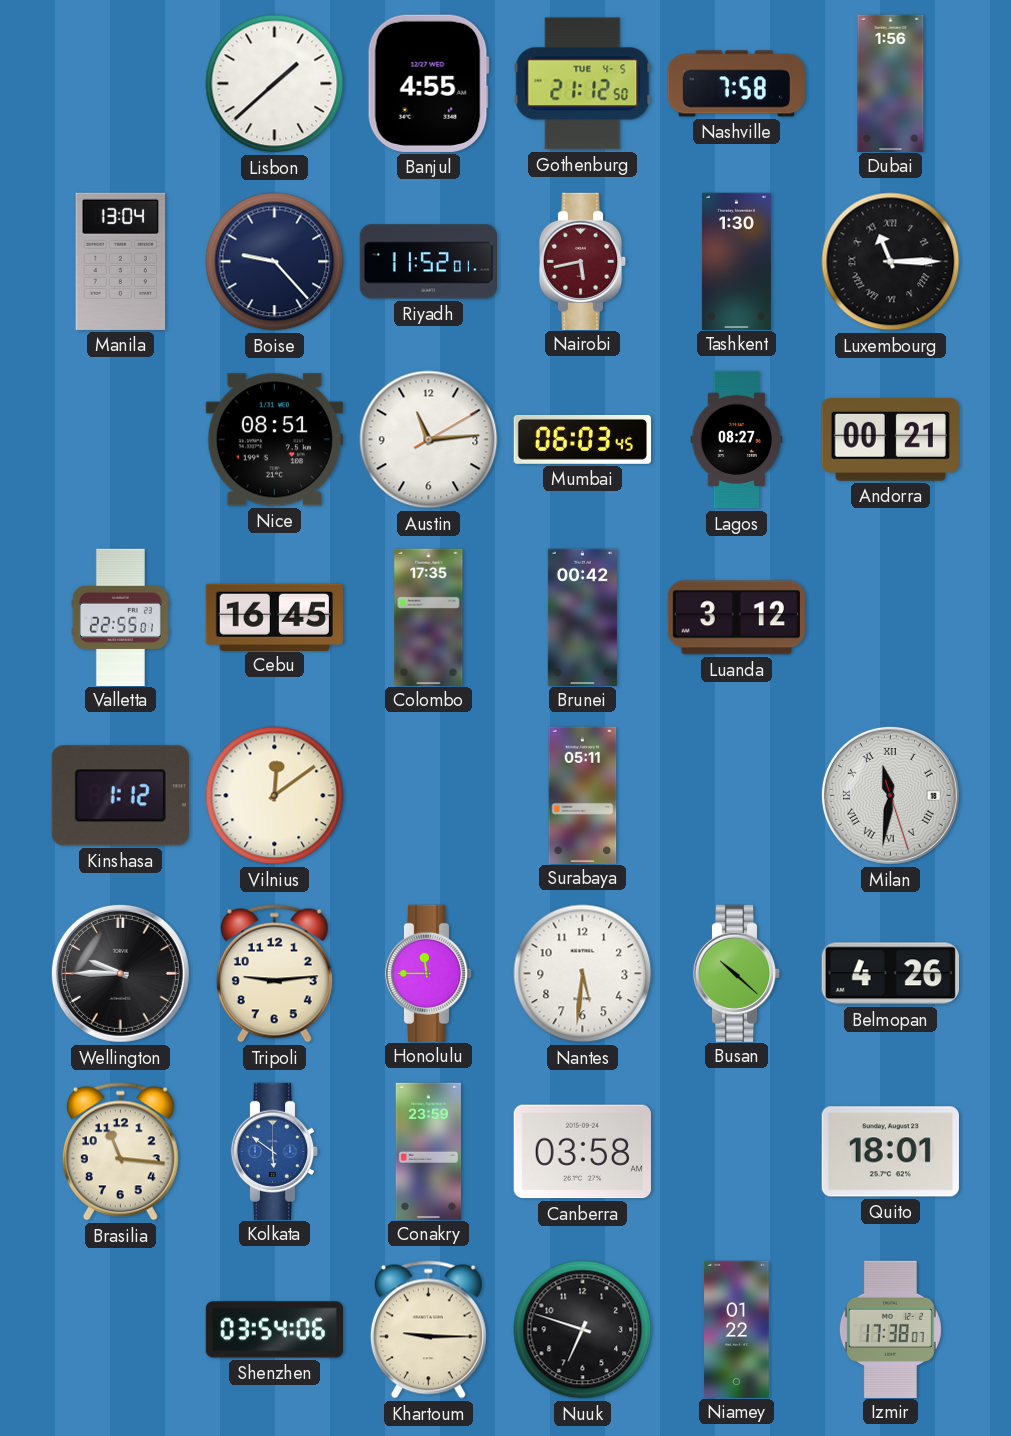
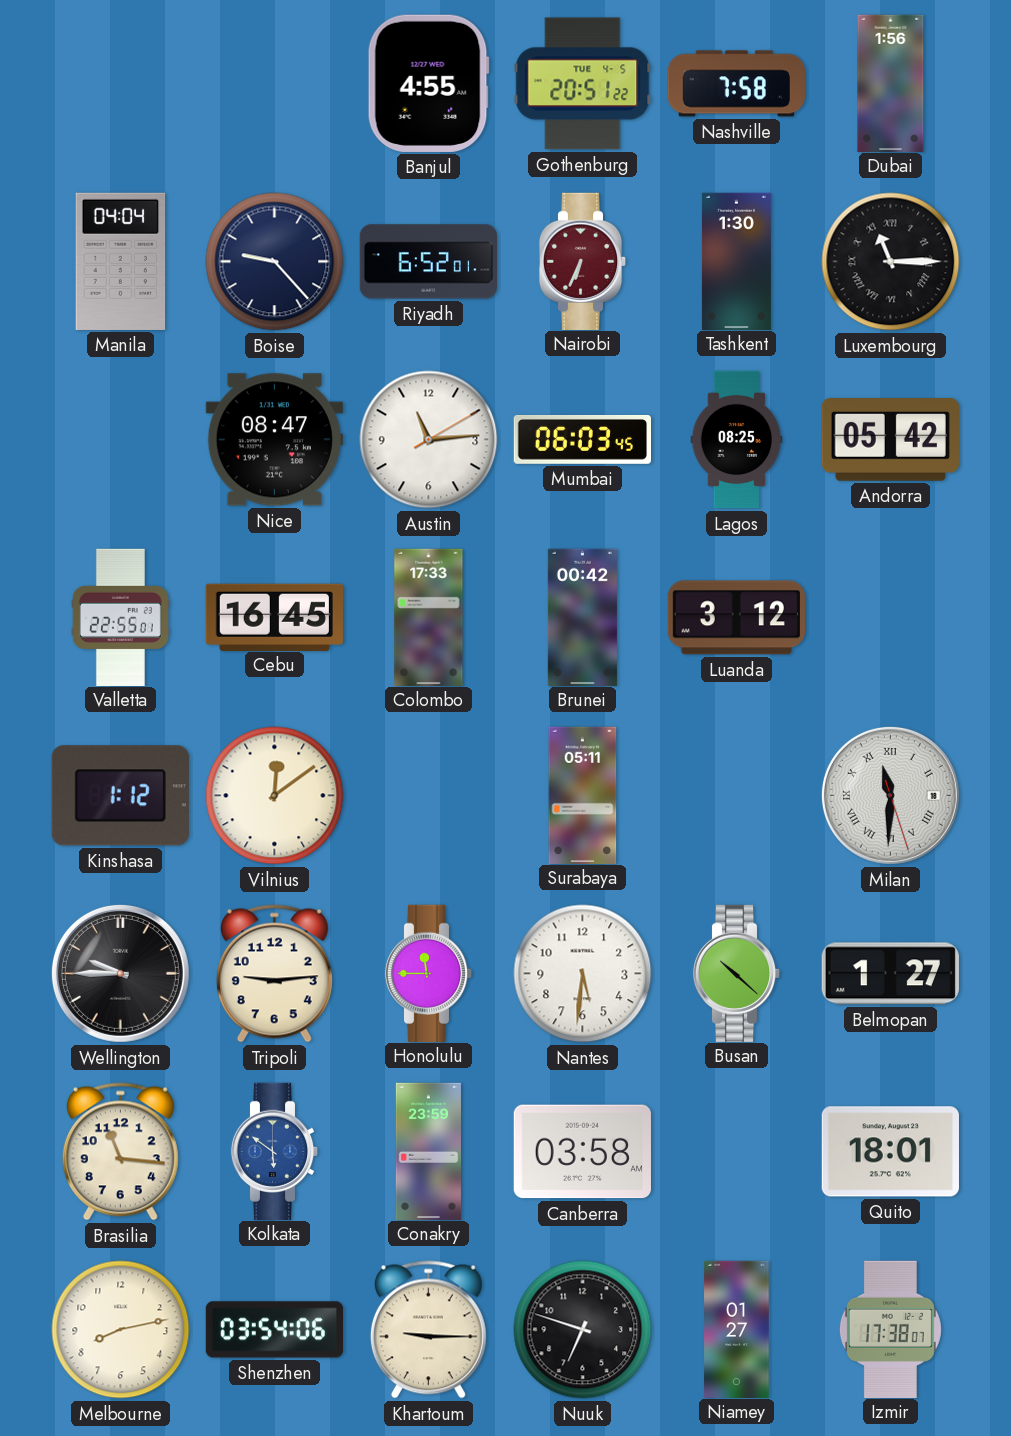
Lisbon: 1:38 -> none (275, 84)
Gothenburg: 21:12 -> 20:51 (583, 84)
Manila: 13:04 -> 04:04 (121, 261)
Riyadh: 11:52 -> 6:52 (428, 262)
Nairobi: 5:43 -> 6:34 (583, 261)
Nice: 08:51 -> 08:47 (274, 440)
Lagos: 08:27 -> 08:25 (737, 440)
Andorra: 00:21 -> 05:42 (890, 440)
Colombo: 17:35 -> 17:33 (429, 617)
Milan: 11:31 -> 11:30 (890, 795)
Belmopan: 4:26 -> 1:27 (890, 974)
Melbourne: none -> 8:13 (121, 1330)
Niamey: 01:22 -> 01:27 (737, 1329)
